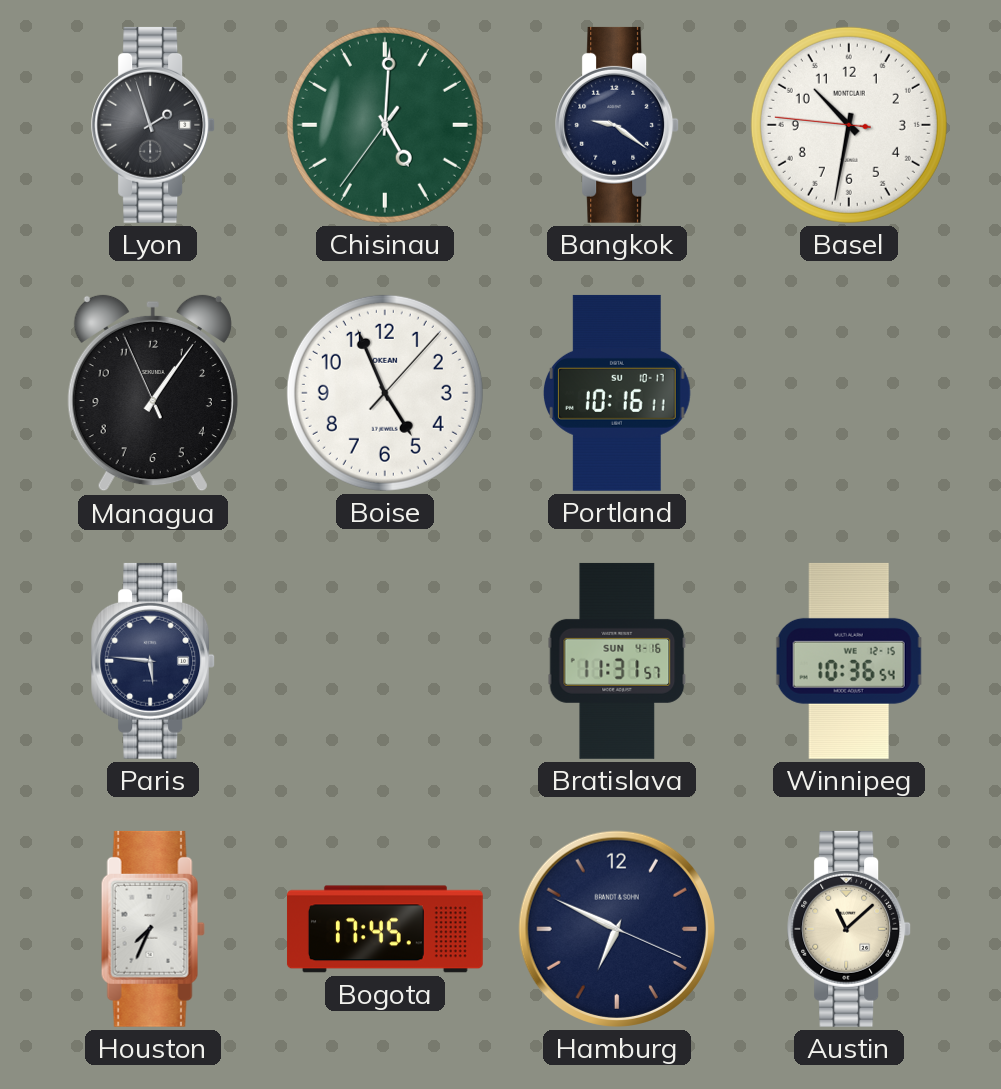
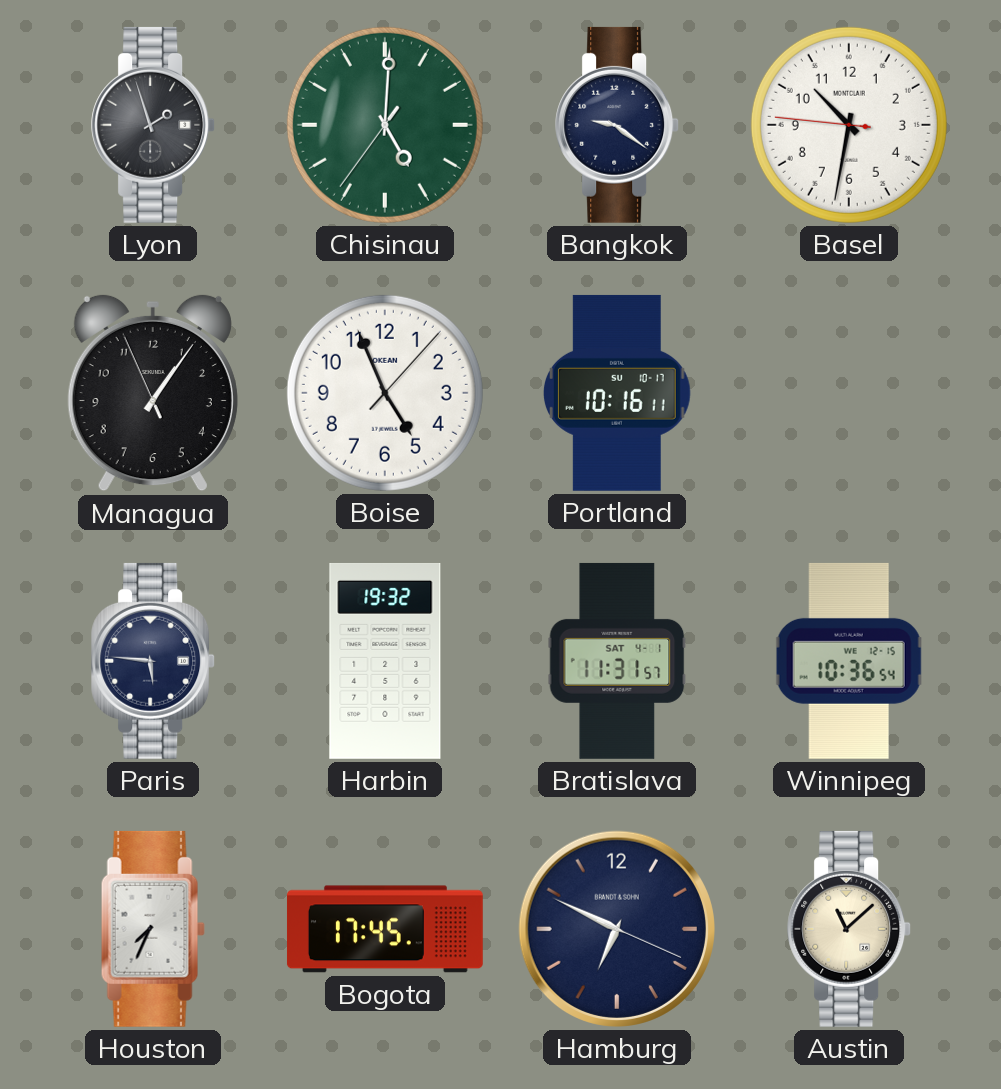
Harbin: none -> 19:32 (385, 661)
Bratislava date: SUN 4-16 -> SAT 4-1 (617, 661)
